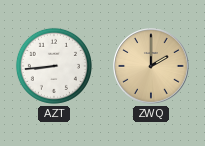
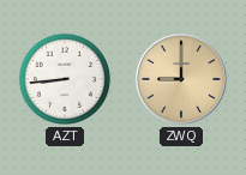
ZWQ: 2:00 -> 9:00 (181, 79)
